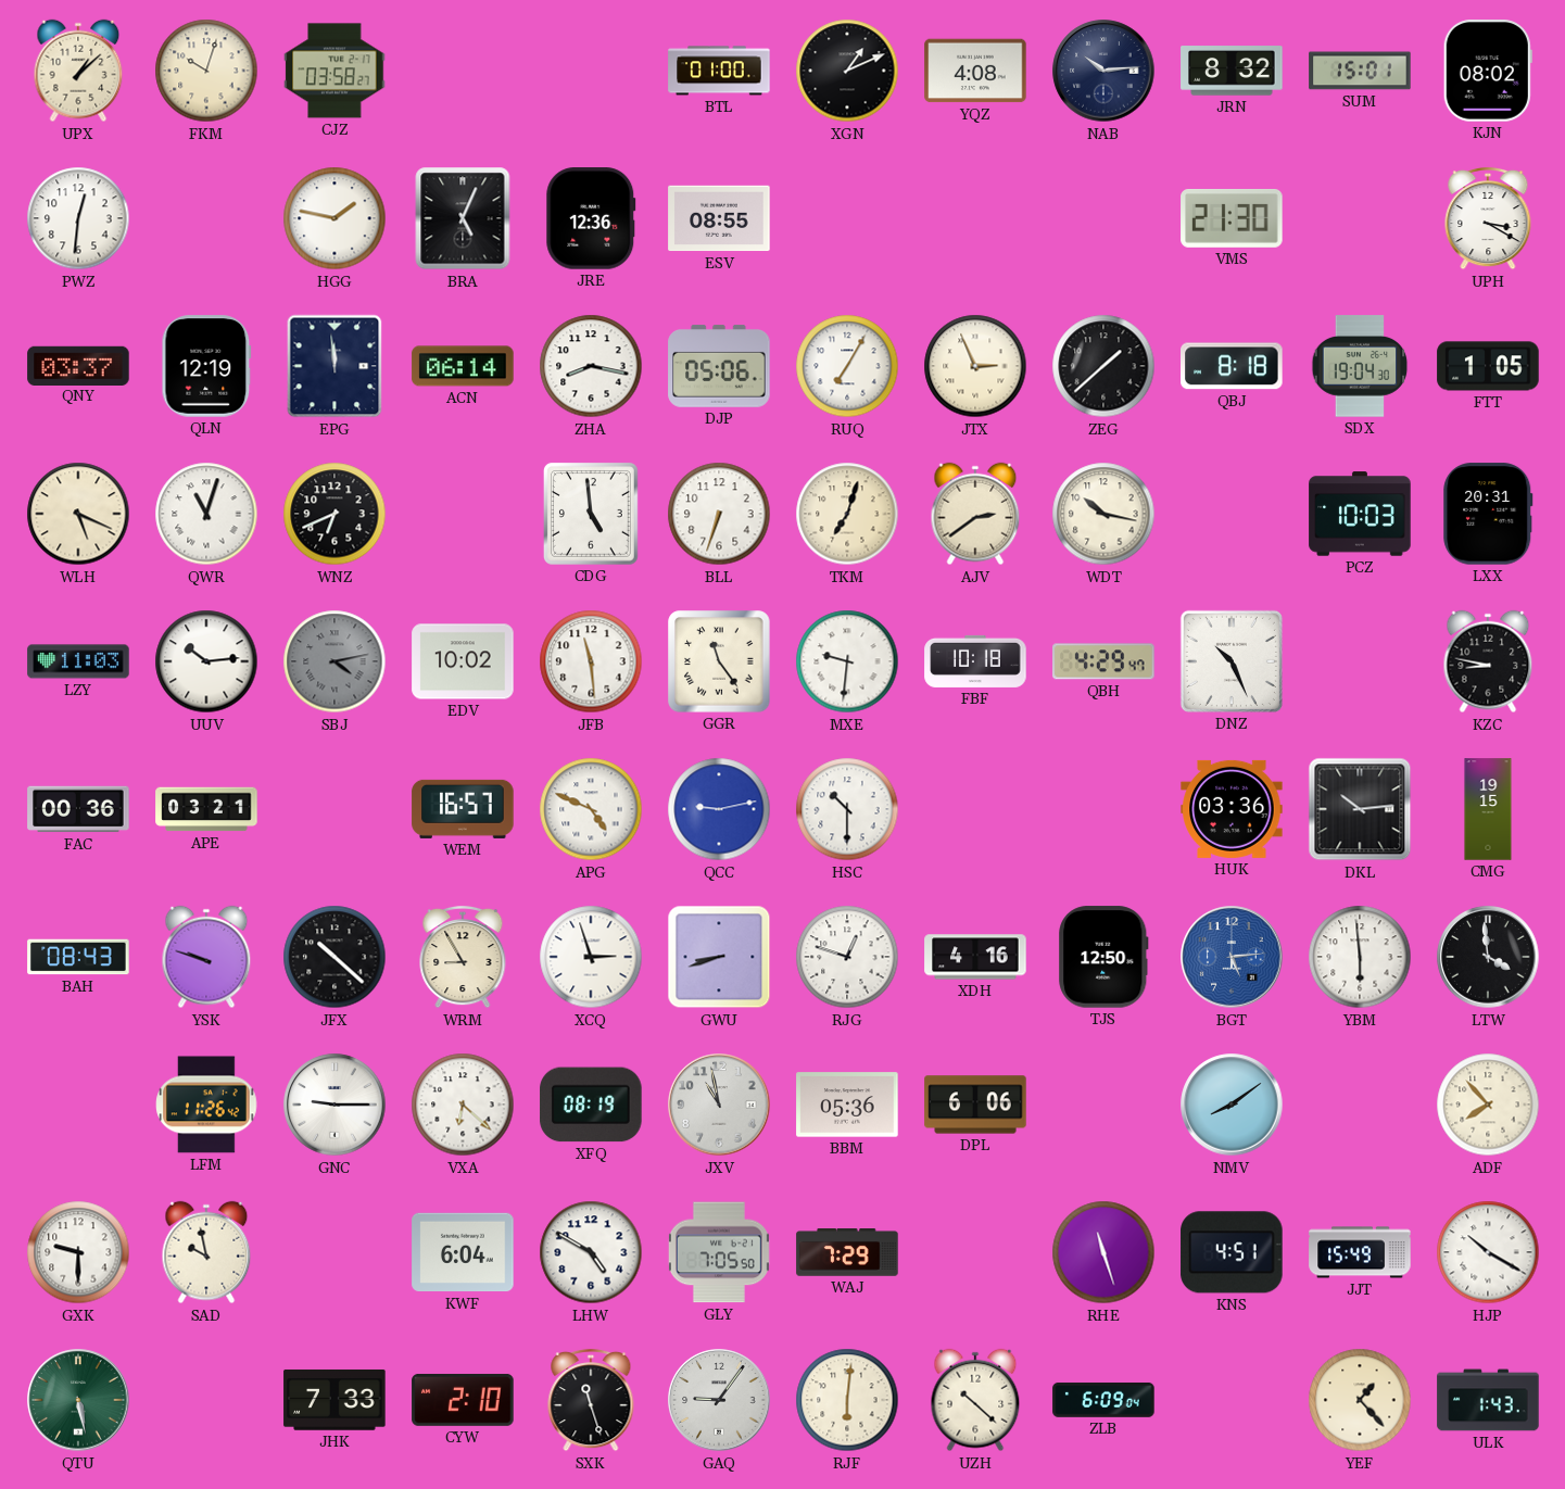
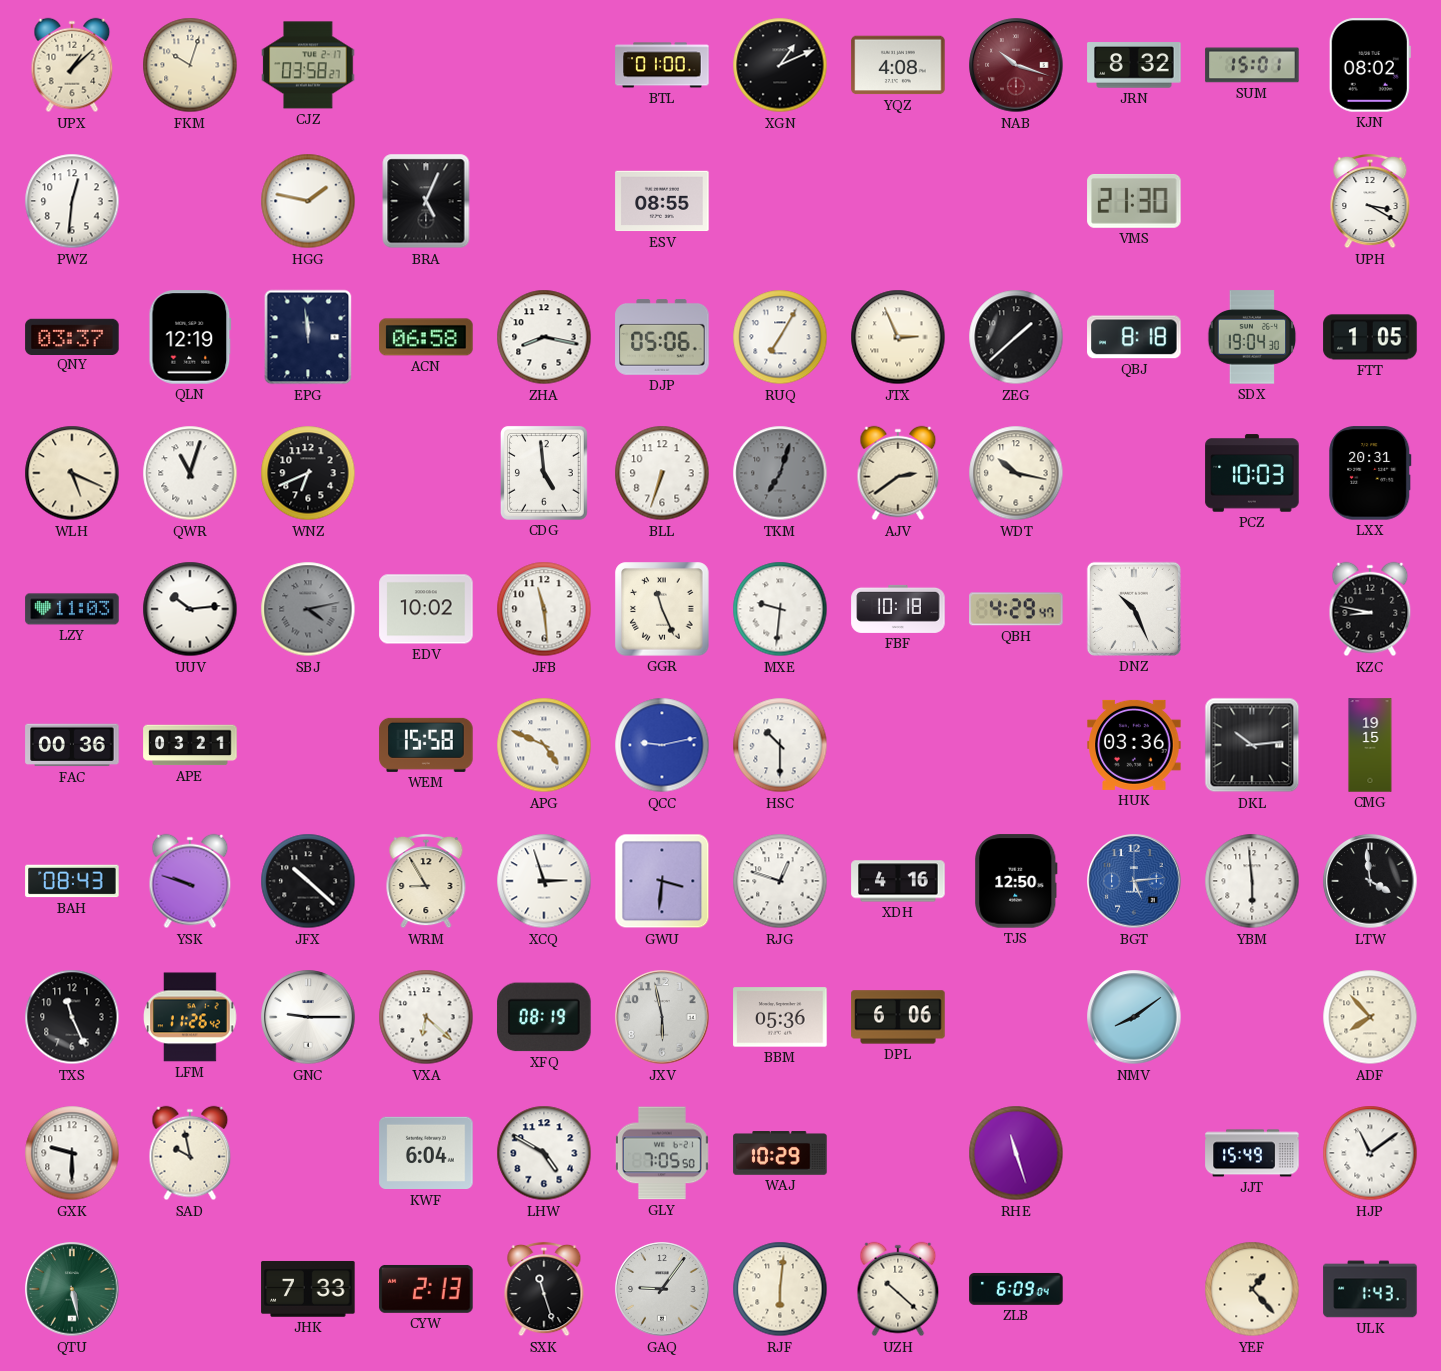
NAB: 10:14 -> 10:18 (1016, 65)
NAB dial: navy -> burgundy (1016, 65)
JRE: 12:36 -> none (591, 218)
ACN: 06:14 -> 06:58 (426, 337)
TKM dial: cream -> grey (780, 473)
GGR: 11:24 -> 11:26 (662, 609)
WEM: 16:57 -> 15:58 (426, 745)
GWU: 8:42 -> 3:31 (662, 881)
TXS: none -> 11:26 (72, 1017)
JXV: 10:58 -> 5:58 (662, 1017)
WAJ: 7:29 -> 10:29 (780, 1153)
KNS: 4:51 -> none (1232, 1252)
HJP: 10:20 -> 11:09 (1370, 1153)
CYW: 2:10 -> 2:13 (426, 1289)
